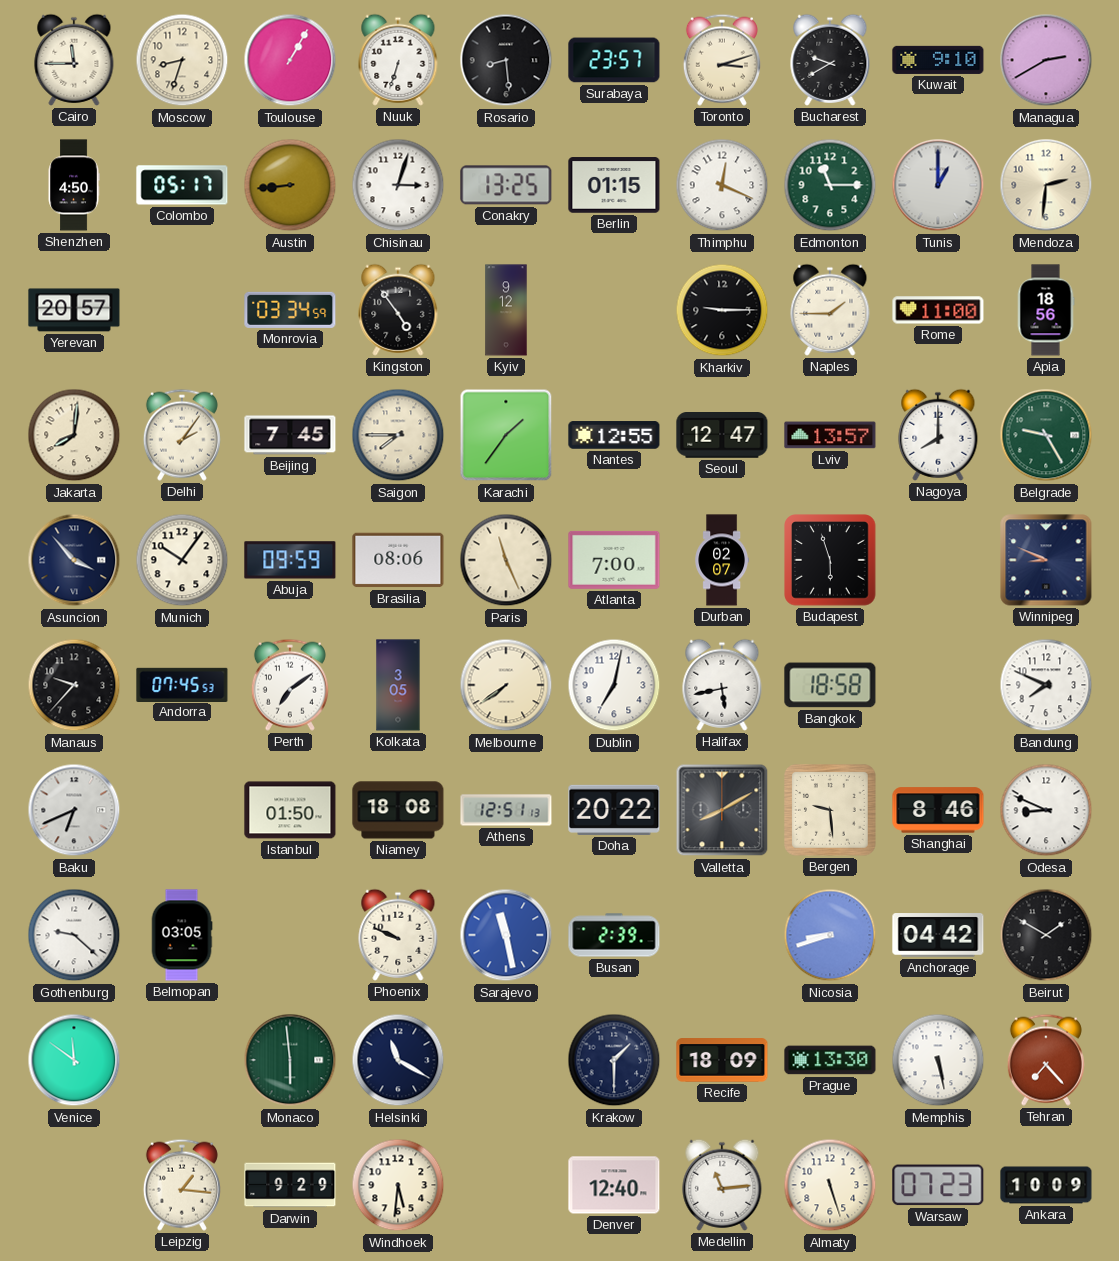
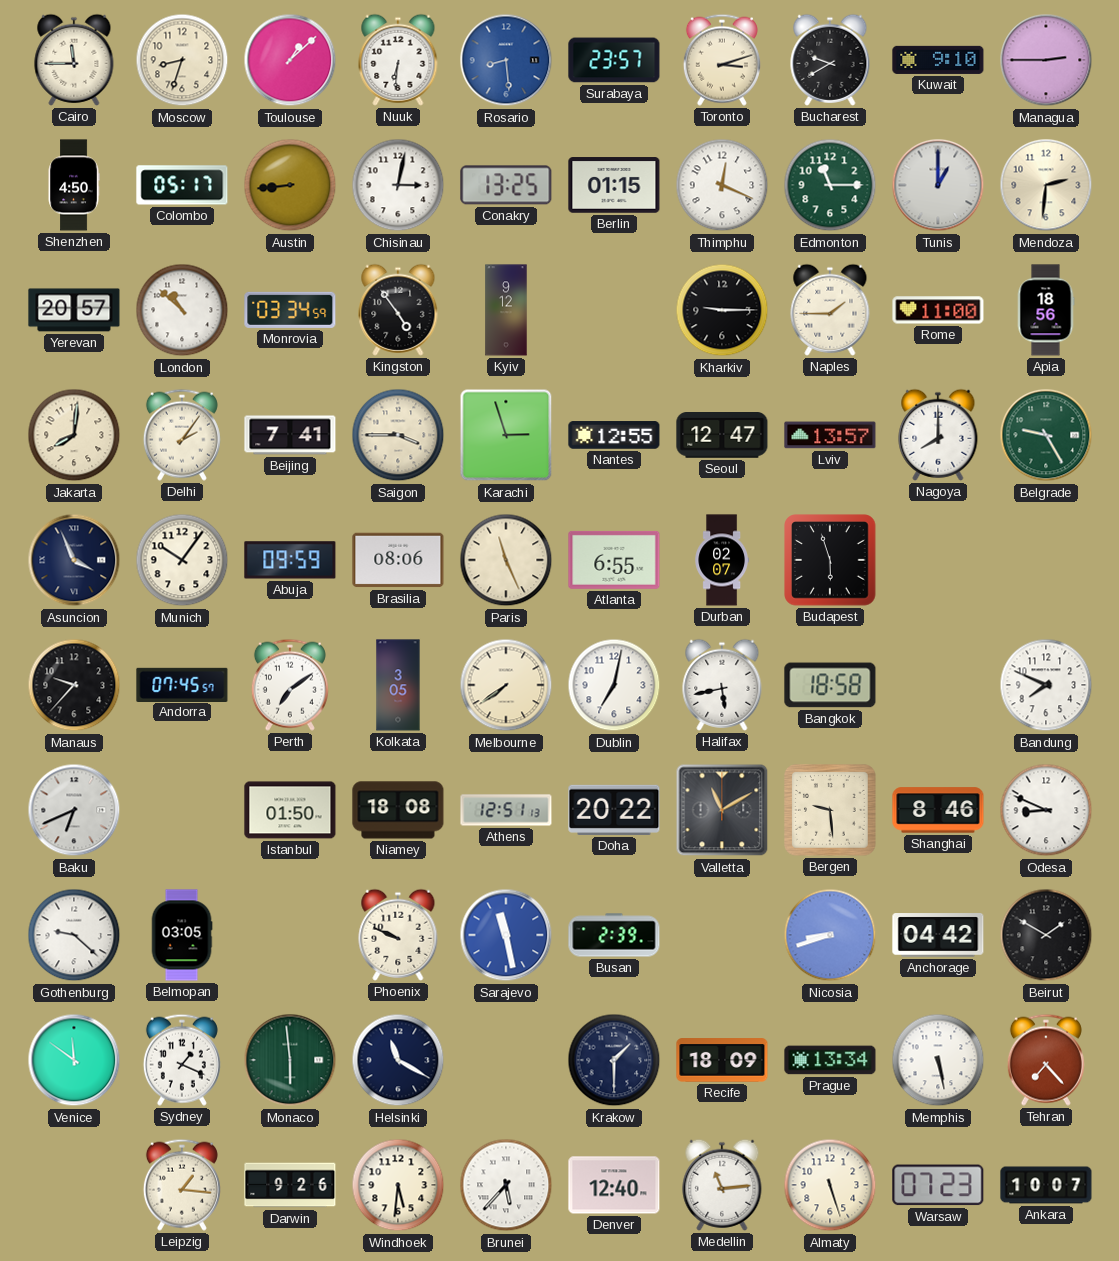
Toulouse: 1:05 -> 1:08 (290, 60)
Nuuk: 6:33 -> 6:31 (398, 60)
Rosario dial: black -> blue (506, 60)
Managua: 2:40 -> 2:45 (1046, 60)
Chisinau: 3:03 -> 3:02 (398, 185)
London: none -> 10:52 (182, 310)
Beijing: 7:45 -> 7:41 (290, 435)
Saigon: 7:45 -> 3:45 (398, 435)
Karachi: 1:36 -> 2:57 (506, 435)
Asuncion: 3:53 -> 3:56 (74, 560)
Atlanta: 7:00 -> 6:55 (614, 560)
Winnipeg: 8:49 -> none (1046, 560)
Andorra: 07:45:53 -> 07:45:57 (182, 684)
Valletta: 8:10 -> 11:10 (722, 810)
Sydney: none -> 1:19 (182, 1060)
Prague: 13:30 -> 13:34 (830, 1060)
Darwin: 9:29 -> 9:26 (290, 1185)
Brunei: none -> 5:37 (506, 1185)
Ankara: 10:09 -> 10:07 (1046, 1185)
